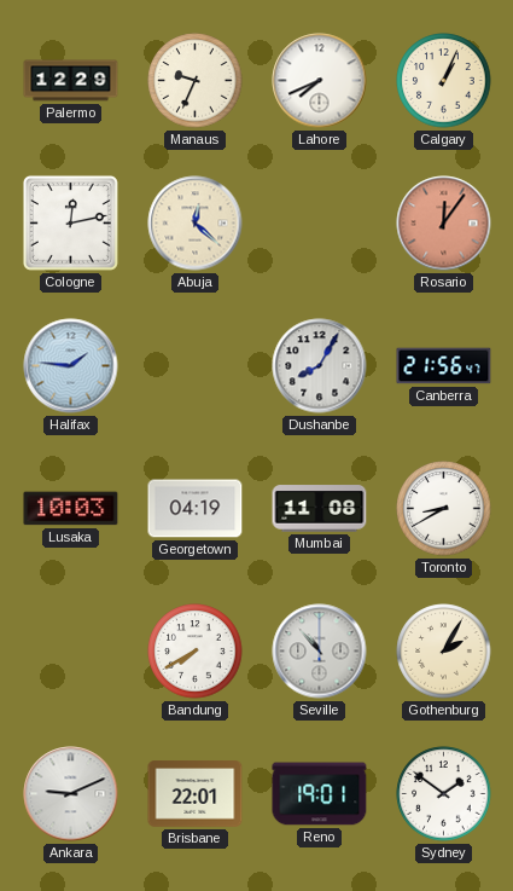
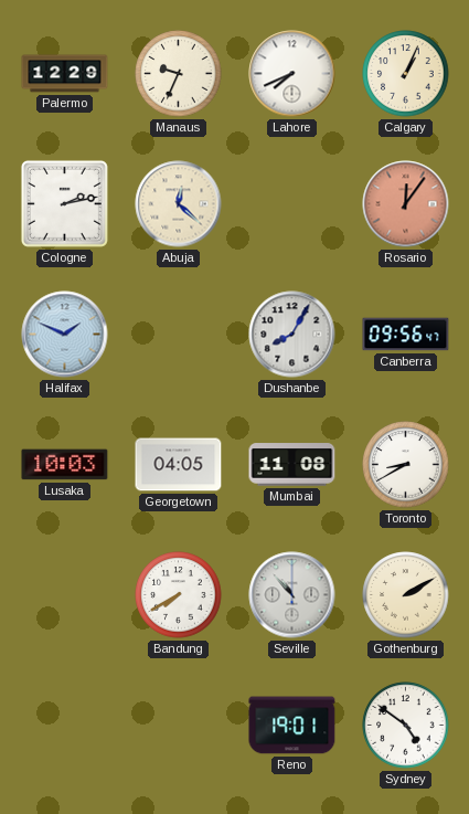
Cologne: 12:13 -> 2:13 (64, 203)
Halifax: 1:46 -> 1:49 (65, 335)
Canberra: 21:56 -> 09:56 (406, 335)
Georgetown: 04:19 -> 04:05 (179, 465)
Gothenburg: 2:05 -> 2:10 (406, 595)
Ankara: 9:11 -> none (71, 794)
Brisbane: 22:01 -> none (196, 794)
Sydney: 1:51 -> 4:51 (406, 726)
